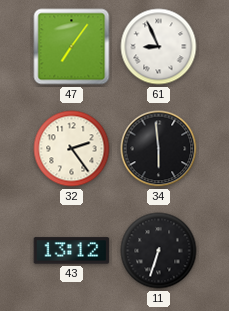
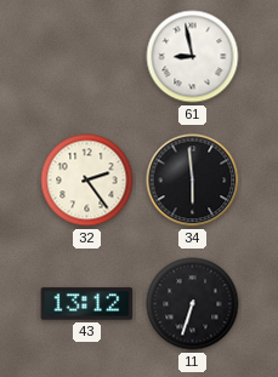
47: 7:06 -> none (72, 47)
61: 8:56 -> 8:58 (193, 57)
